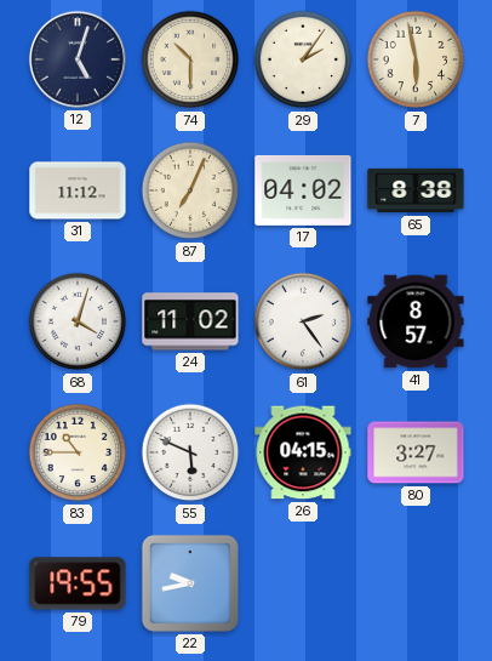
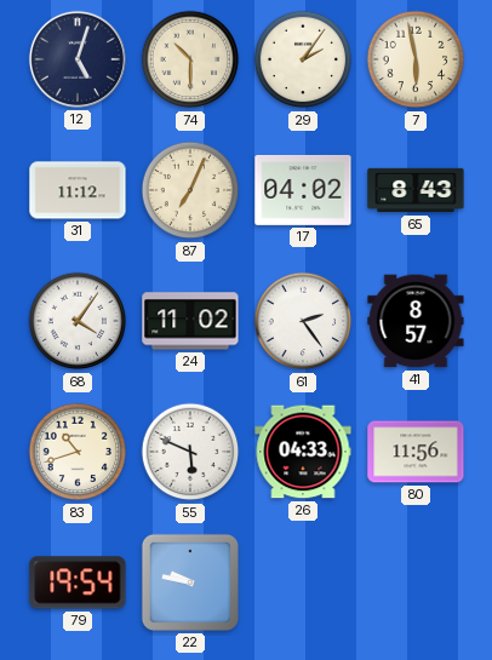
65: 8:38 -> 8:43 (416, 190)
68: 4:03 -> 4:06 (78, 321)
83: 10:45 -> 10:42 (78, 452)
26: 04:15 -> 04:33 (303, 452)
80: 3:27 -> 11:56 (416, 452)
79: 19:55 -> 19:54 (78, 582)
22: 9:43 -> 9:47 (190, 582)
